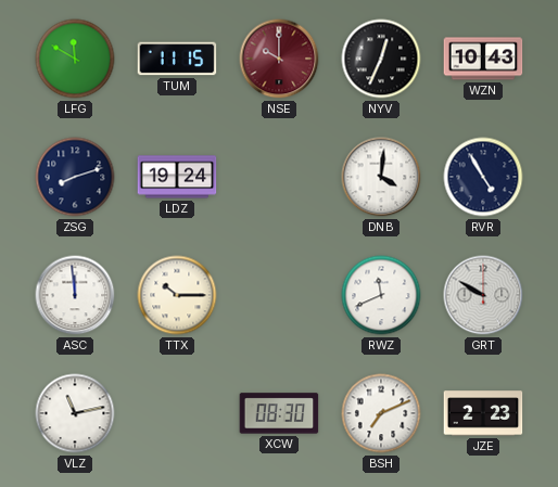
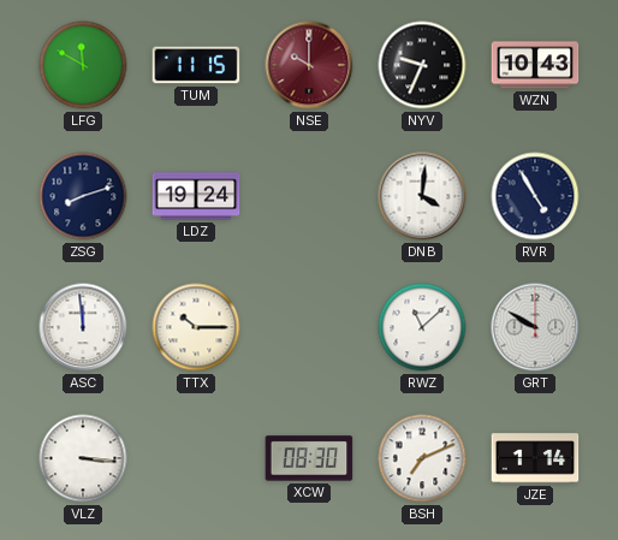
NYV: 12:34 -> 9:34 (422, 65)
RWZ: 11:41 -> 11:08 (422, 327)
VLZ: 11:13 -> 3:16 (83, 458)
JZE: 2:23 -> 1:14 (535, 458)
